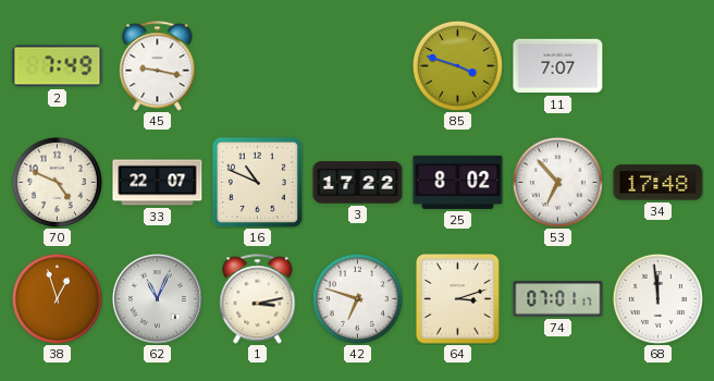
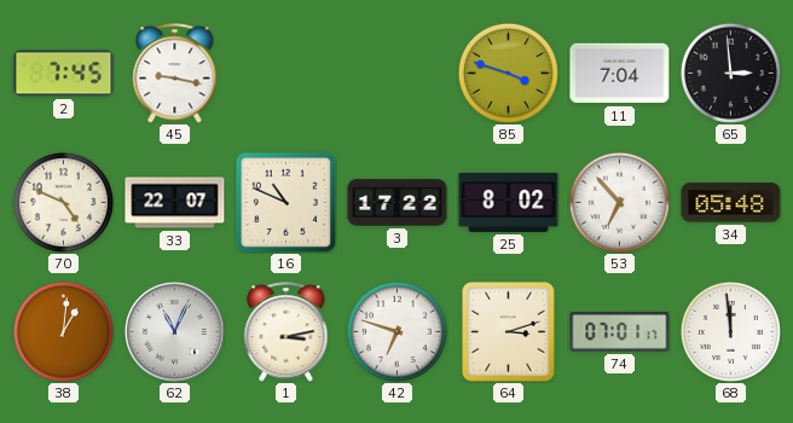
2: 7:49 -> 7:45 (64, 74)
11: 7:07 -> 7:04 (620, 74)
65: none -> 2:59 (730, 73)
34: 17:48 -> 05:48 (731, 203)
38: 12:57 -> 1:01 (63, 331)
